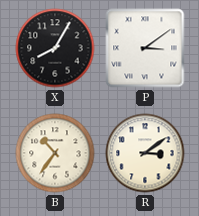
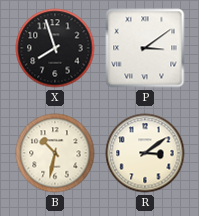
X: 8:05 -> 7:57 (55, 48)
B: 10:36 -> 10:32 (55, 153)
